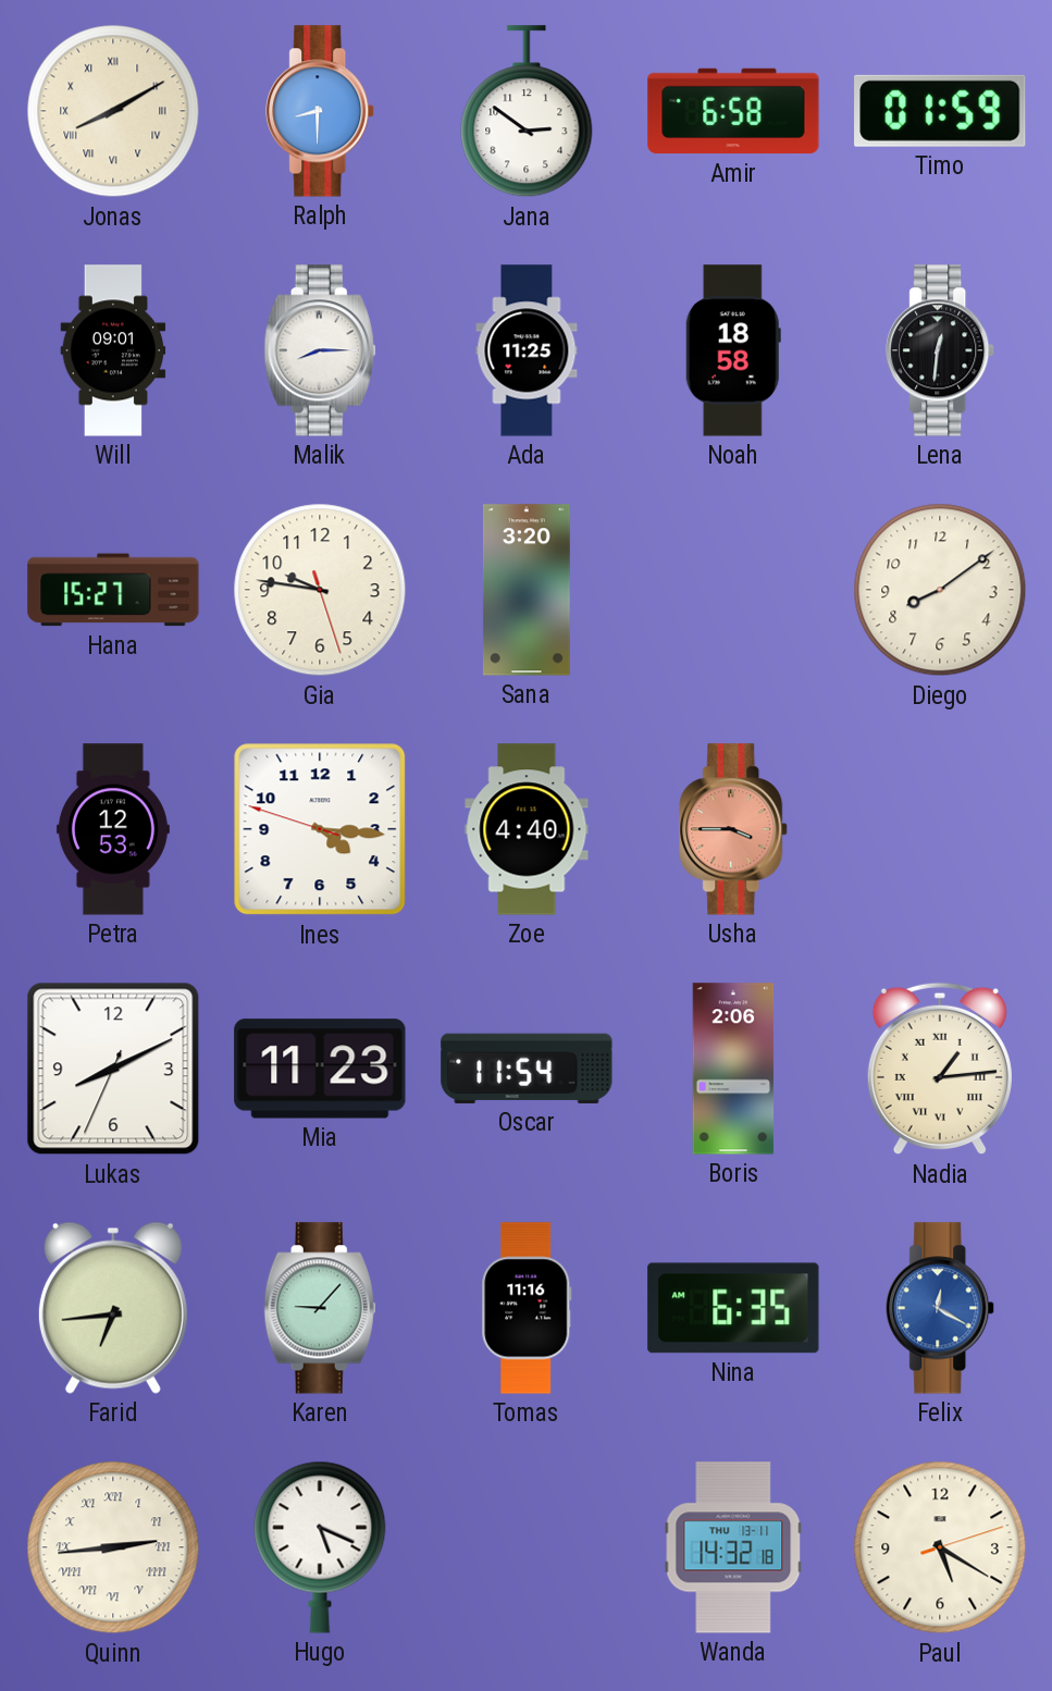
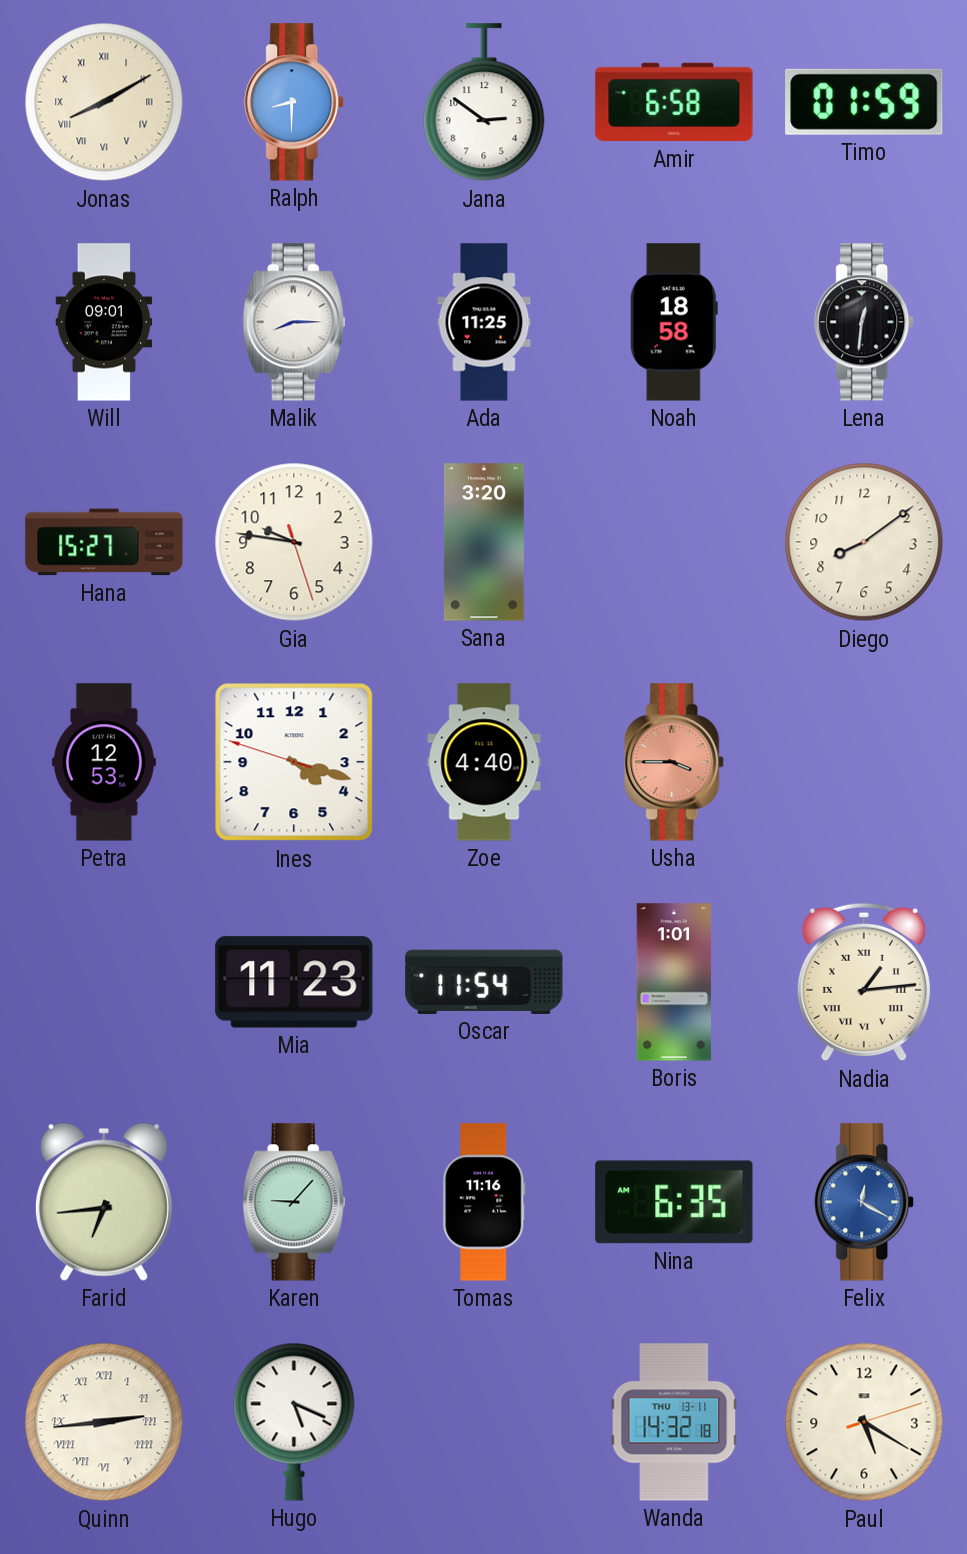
Ines: 4:15 -> 4:17 (294, 762)
Lukas: 8:10 -> none (113, 1069)
Boris: 2:06 -> 1:01 (674, 982)
